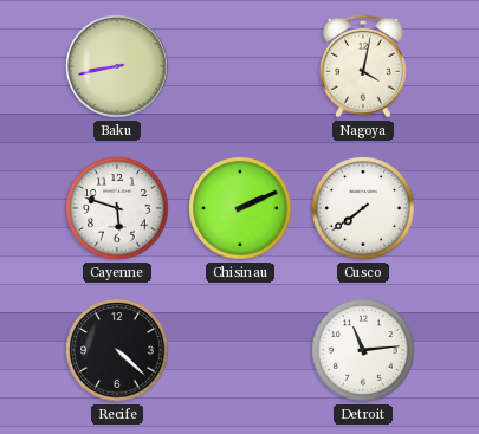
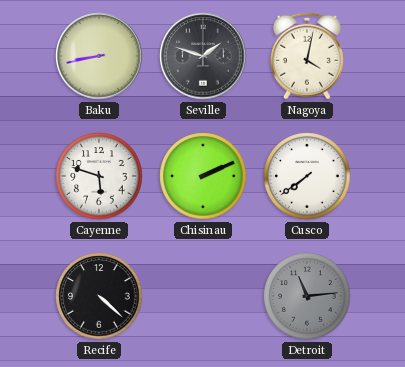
Seville: none -> 1:48 (203, 56)
Detroit dial: white -> grey (307, 296)
